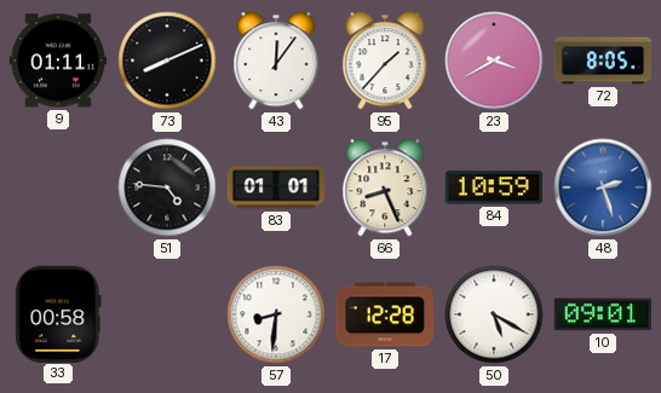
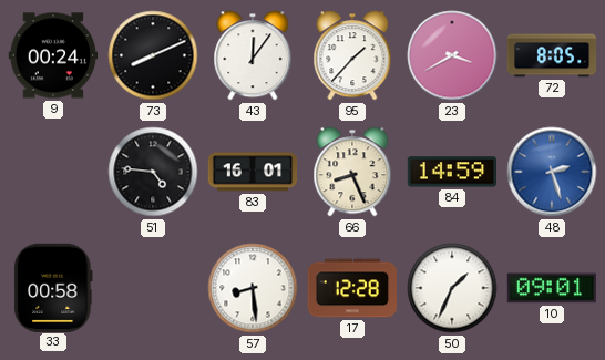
9: 01:11 -> 00:24 (53, 55)
83: 01:01 -> 16:01 (253, 172)
84: 10:59 -> 14:59 (452, 172)
57: 8:31 -> 8:29 (253, 288)
50: 5:20 -> 1:34 (452, 288)
